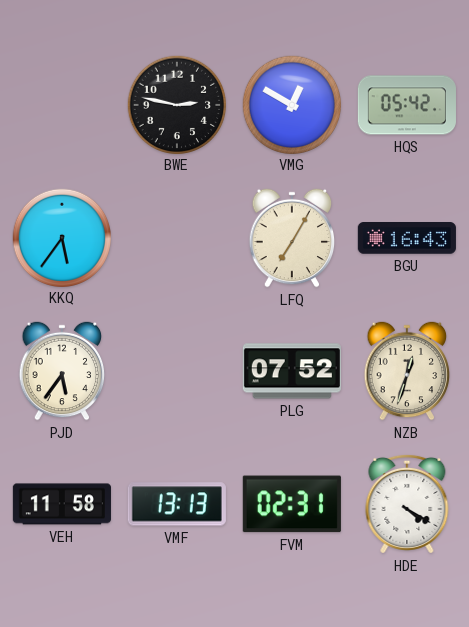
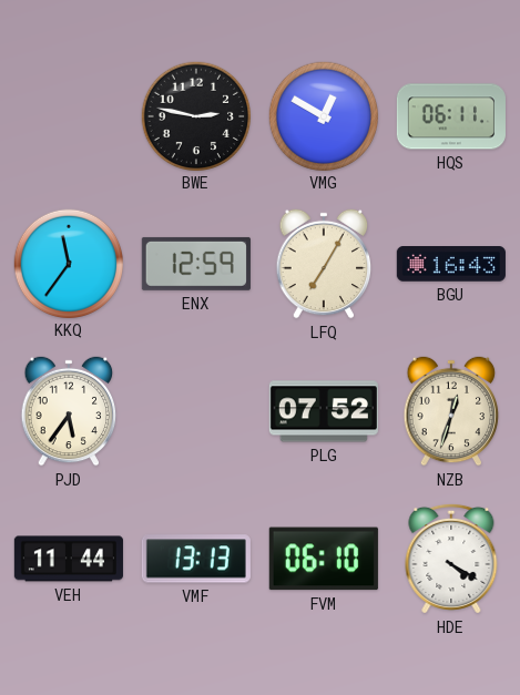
HQS: 05:42 -> 06:11 (451, 116)
KKQ: 5:36 -> 11:36 (68, 263)
ENX: none -> 12:59 (196, 264)
VEH: 11:58 -> 11:44 (69, 559)
FVM: 02:31 -> 06:10 (324, 559)
